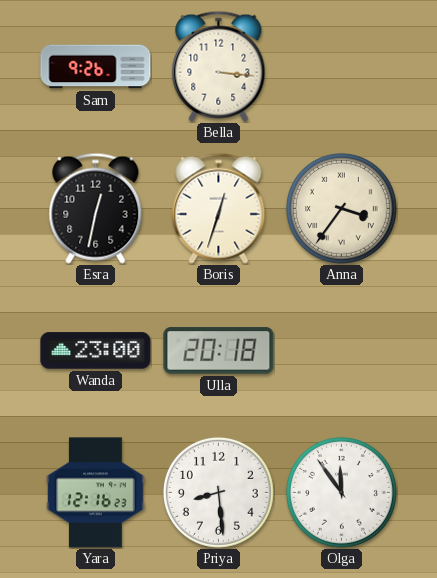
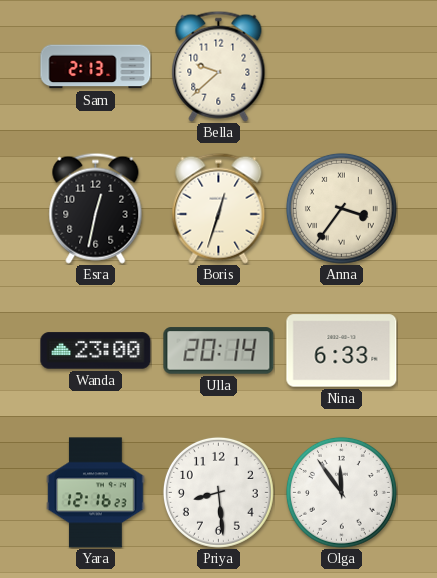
Sam: 9:26 -> 2:13 (96, 67)
Bella: 3:16 -> 9:38 (219, 66)
Ulla: 20:18 -> 20:14 (219, 351)
Nina: none -> 6:33 (342, 351)
